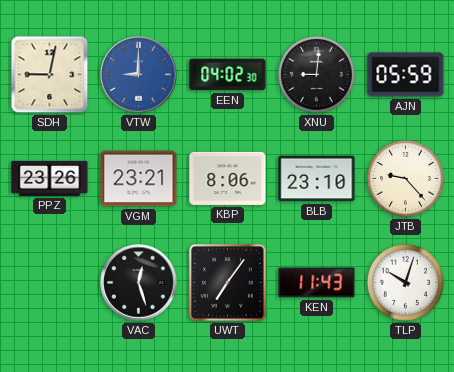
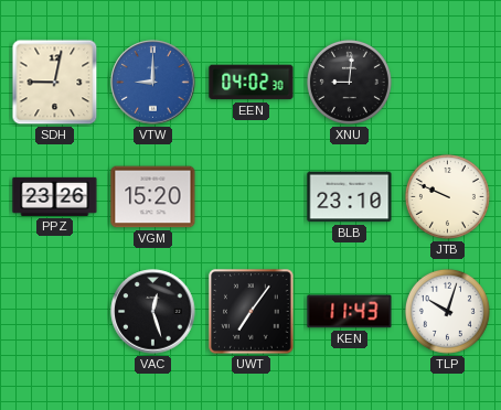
AJN: 05:59 -> none (406, 75)
VGM: 23:21 -> 15:20 (153, 197)
KBP: 8:06 -> none (228, 178)
JTB: 9:23 -> 9:49 (447, 196)
